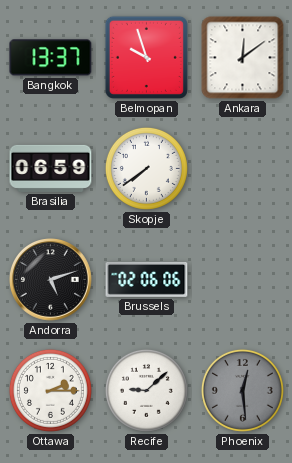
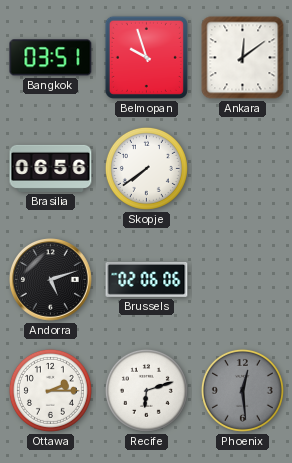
Bangkok: 13:37 -> 03:51 (51, 58)
Brasilia: 06:59 -> 06:56 (51, 168)
Recife: 9:08 -> 6:12 (146, 390)
